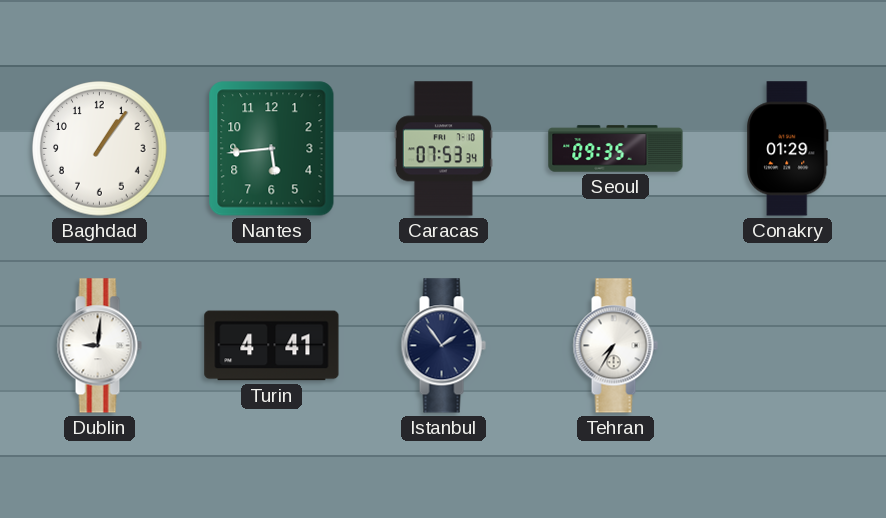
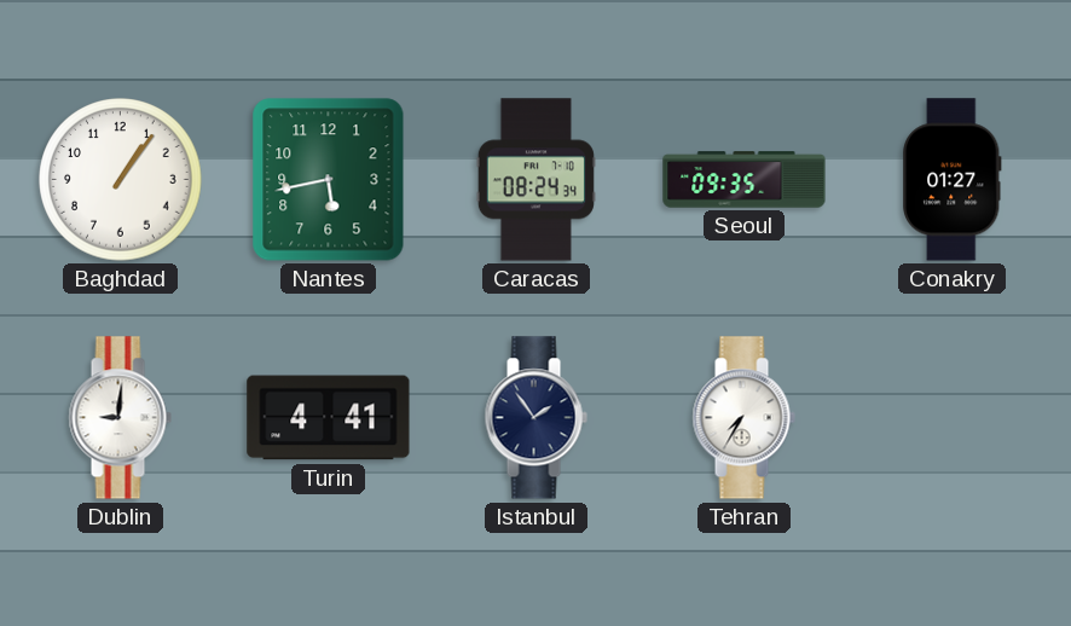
Nantes: 5:44 -> 5:43 (329, 180)
Caracas: 07:53 -> 08:24 (535, 180)
Conakry: 01:29 -> 01:27 (953, 180)
